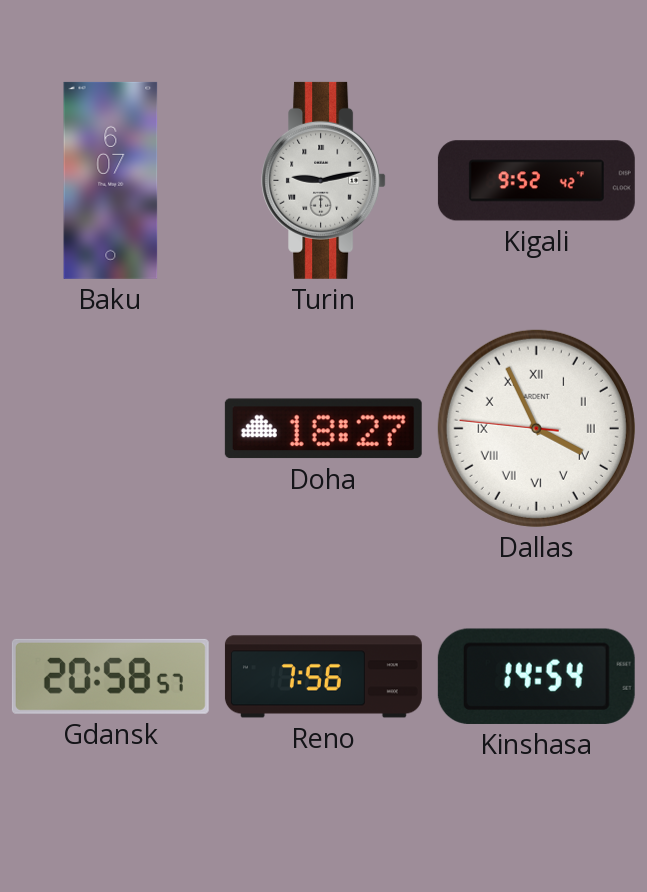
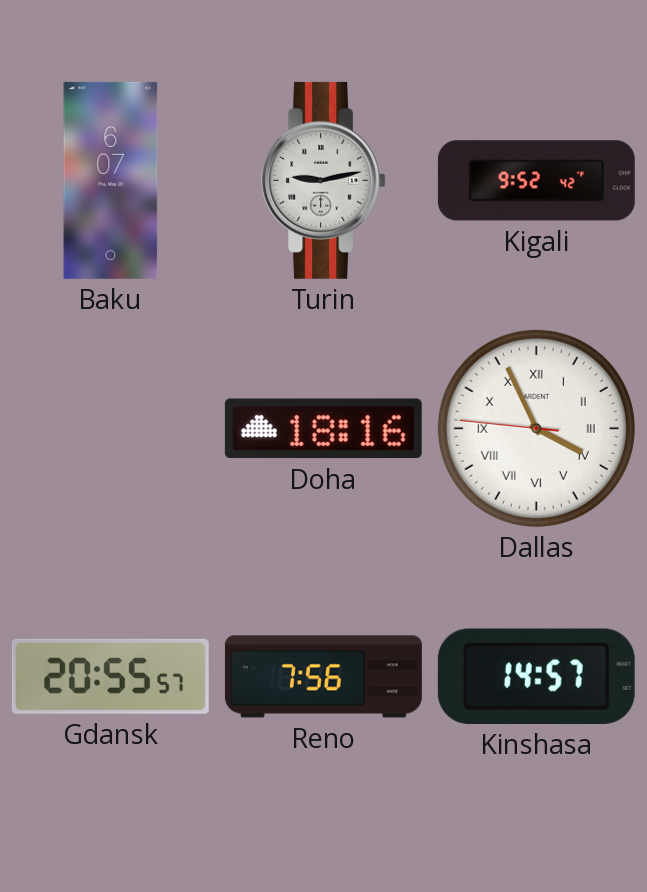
Doha: 18:27 -> 18:16 (323, 429)
Gdansk: 20:58 -> 20:55 (110, 676)
Kinshasa: 14:54 -> 14:57 (536, 676)
